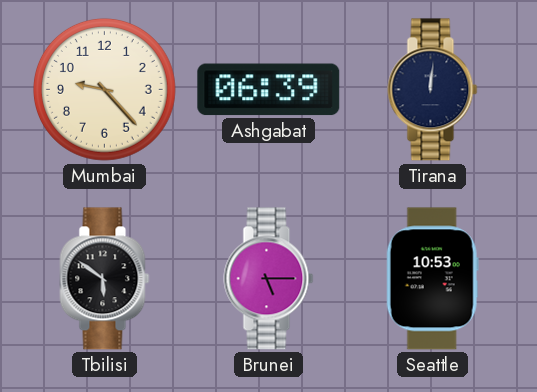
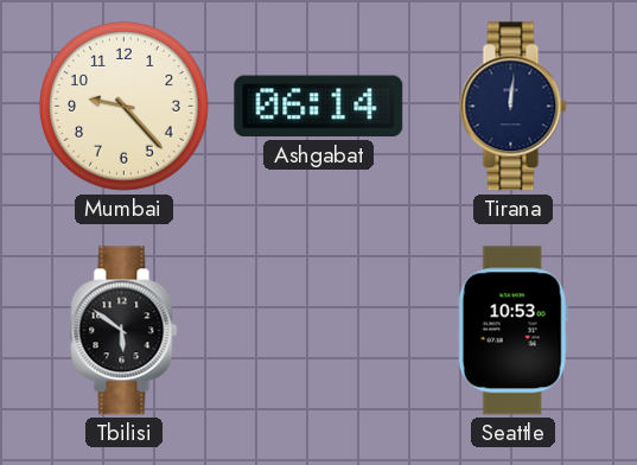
Ashgabat: 06:39 -> 06:14 (319, 107)
Brunei: 5:15 -> none (269, 279)
